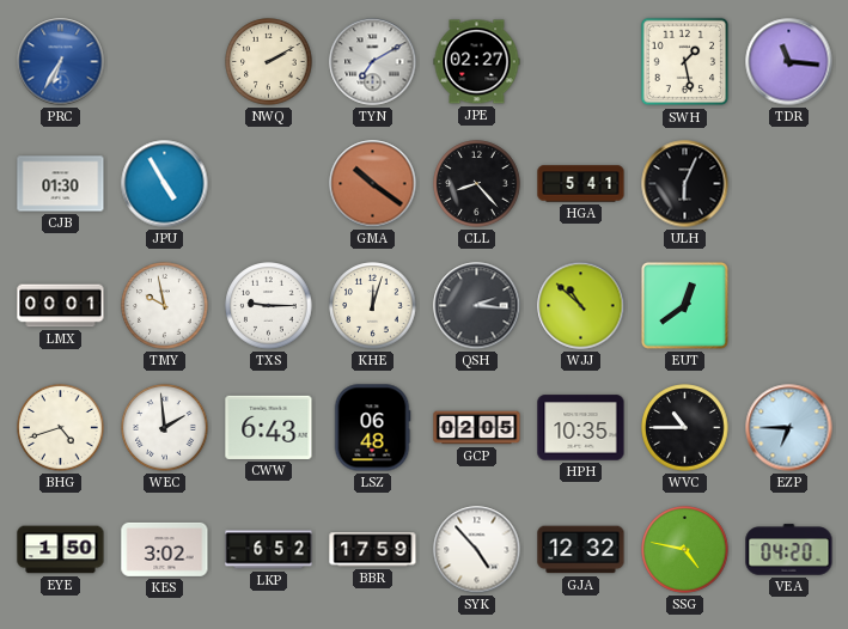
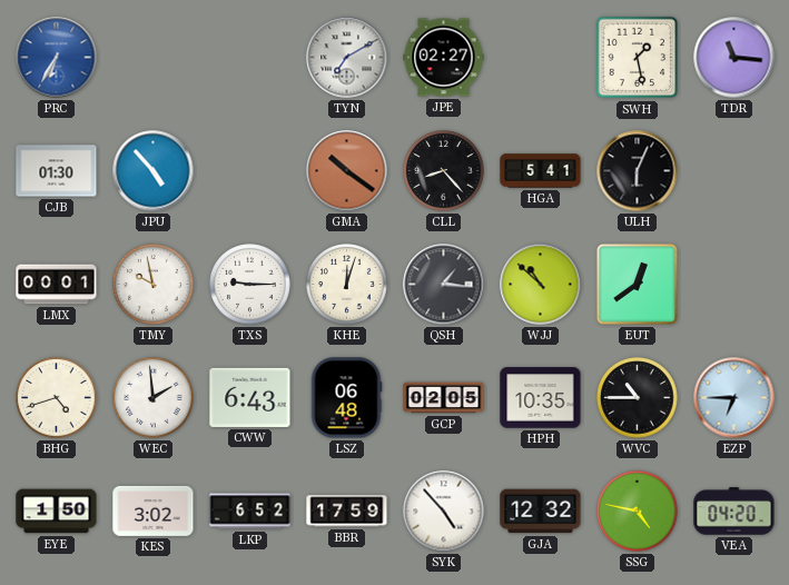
NWQ: 2:10 -> none (269, 62)
JPU: 4:55 -> 4:53 (154, 171)
QSH: 2:16 -> 1:16 (444, 285)
